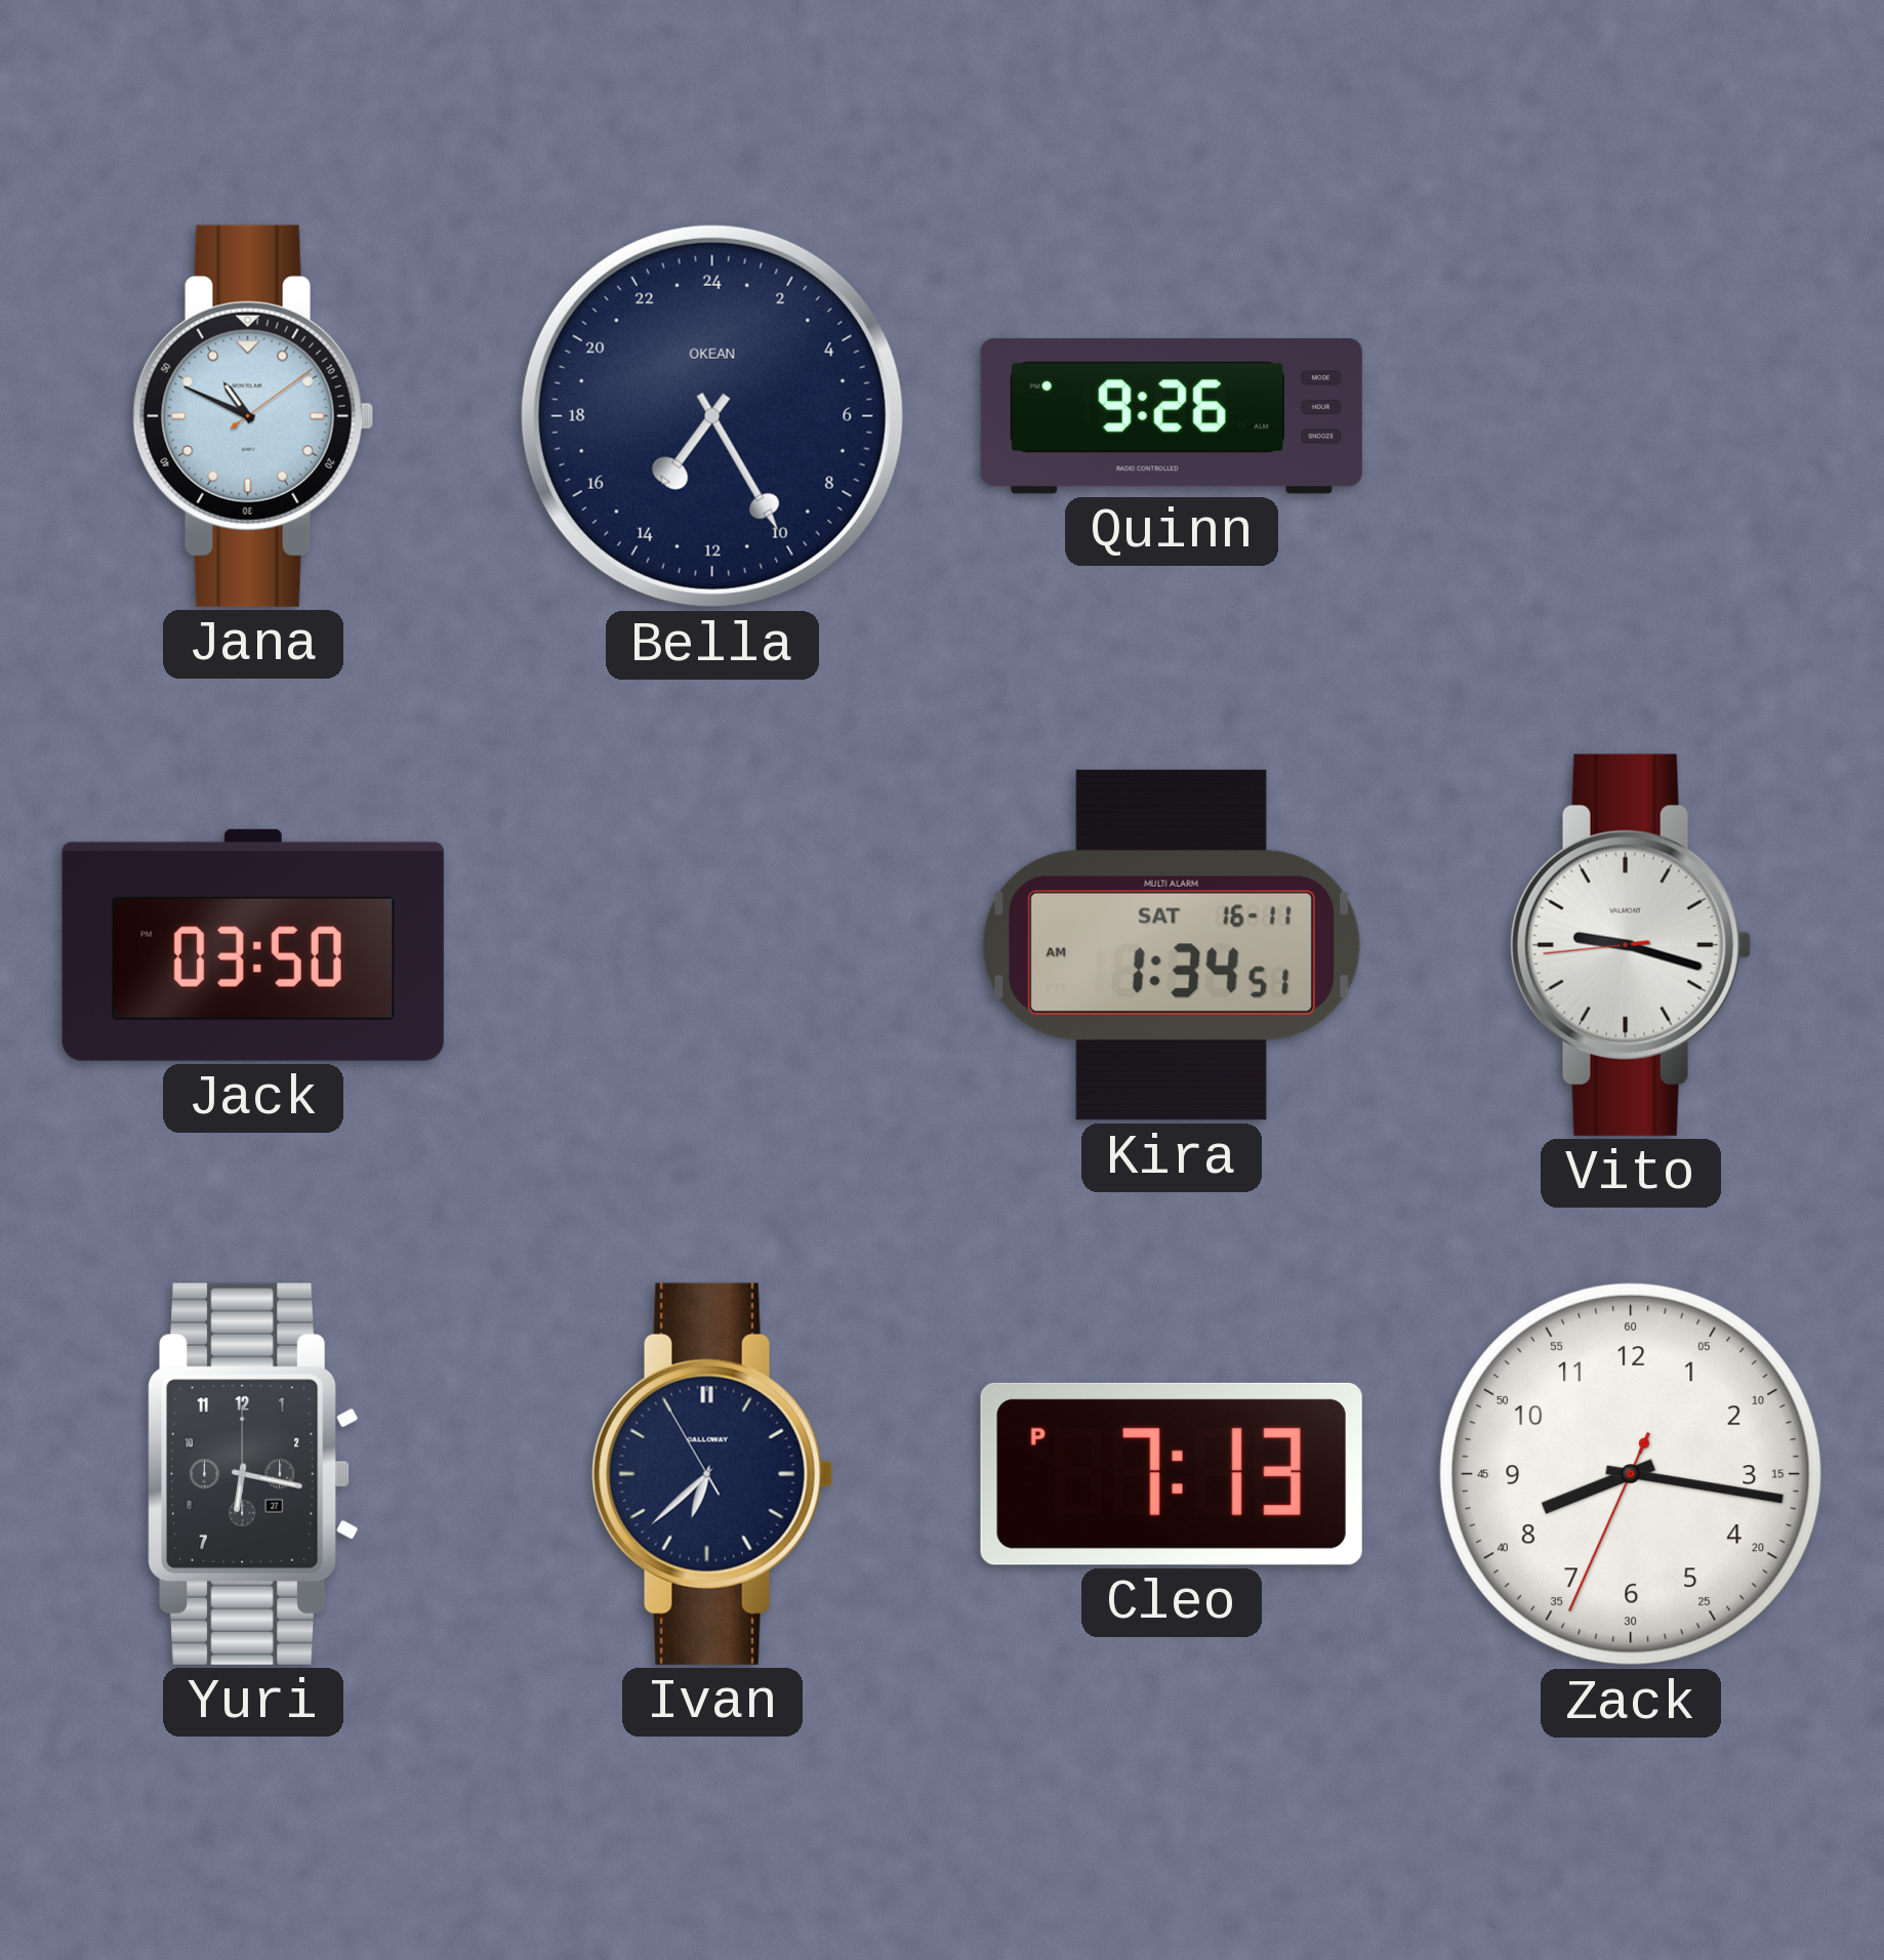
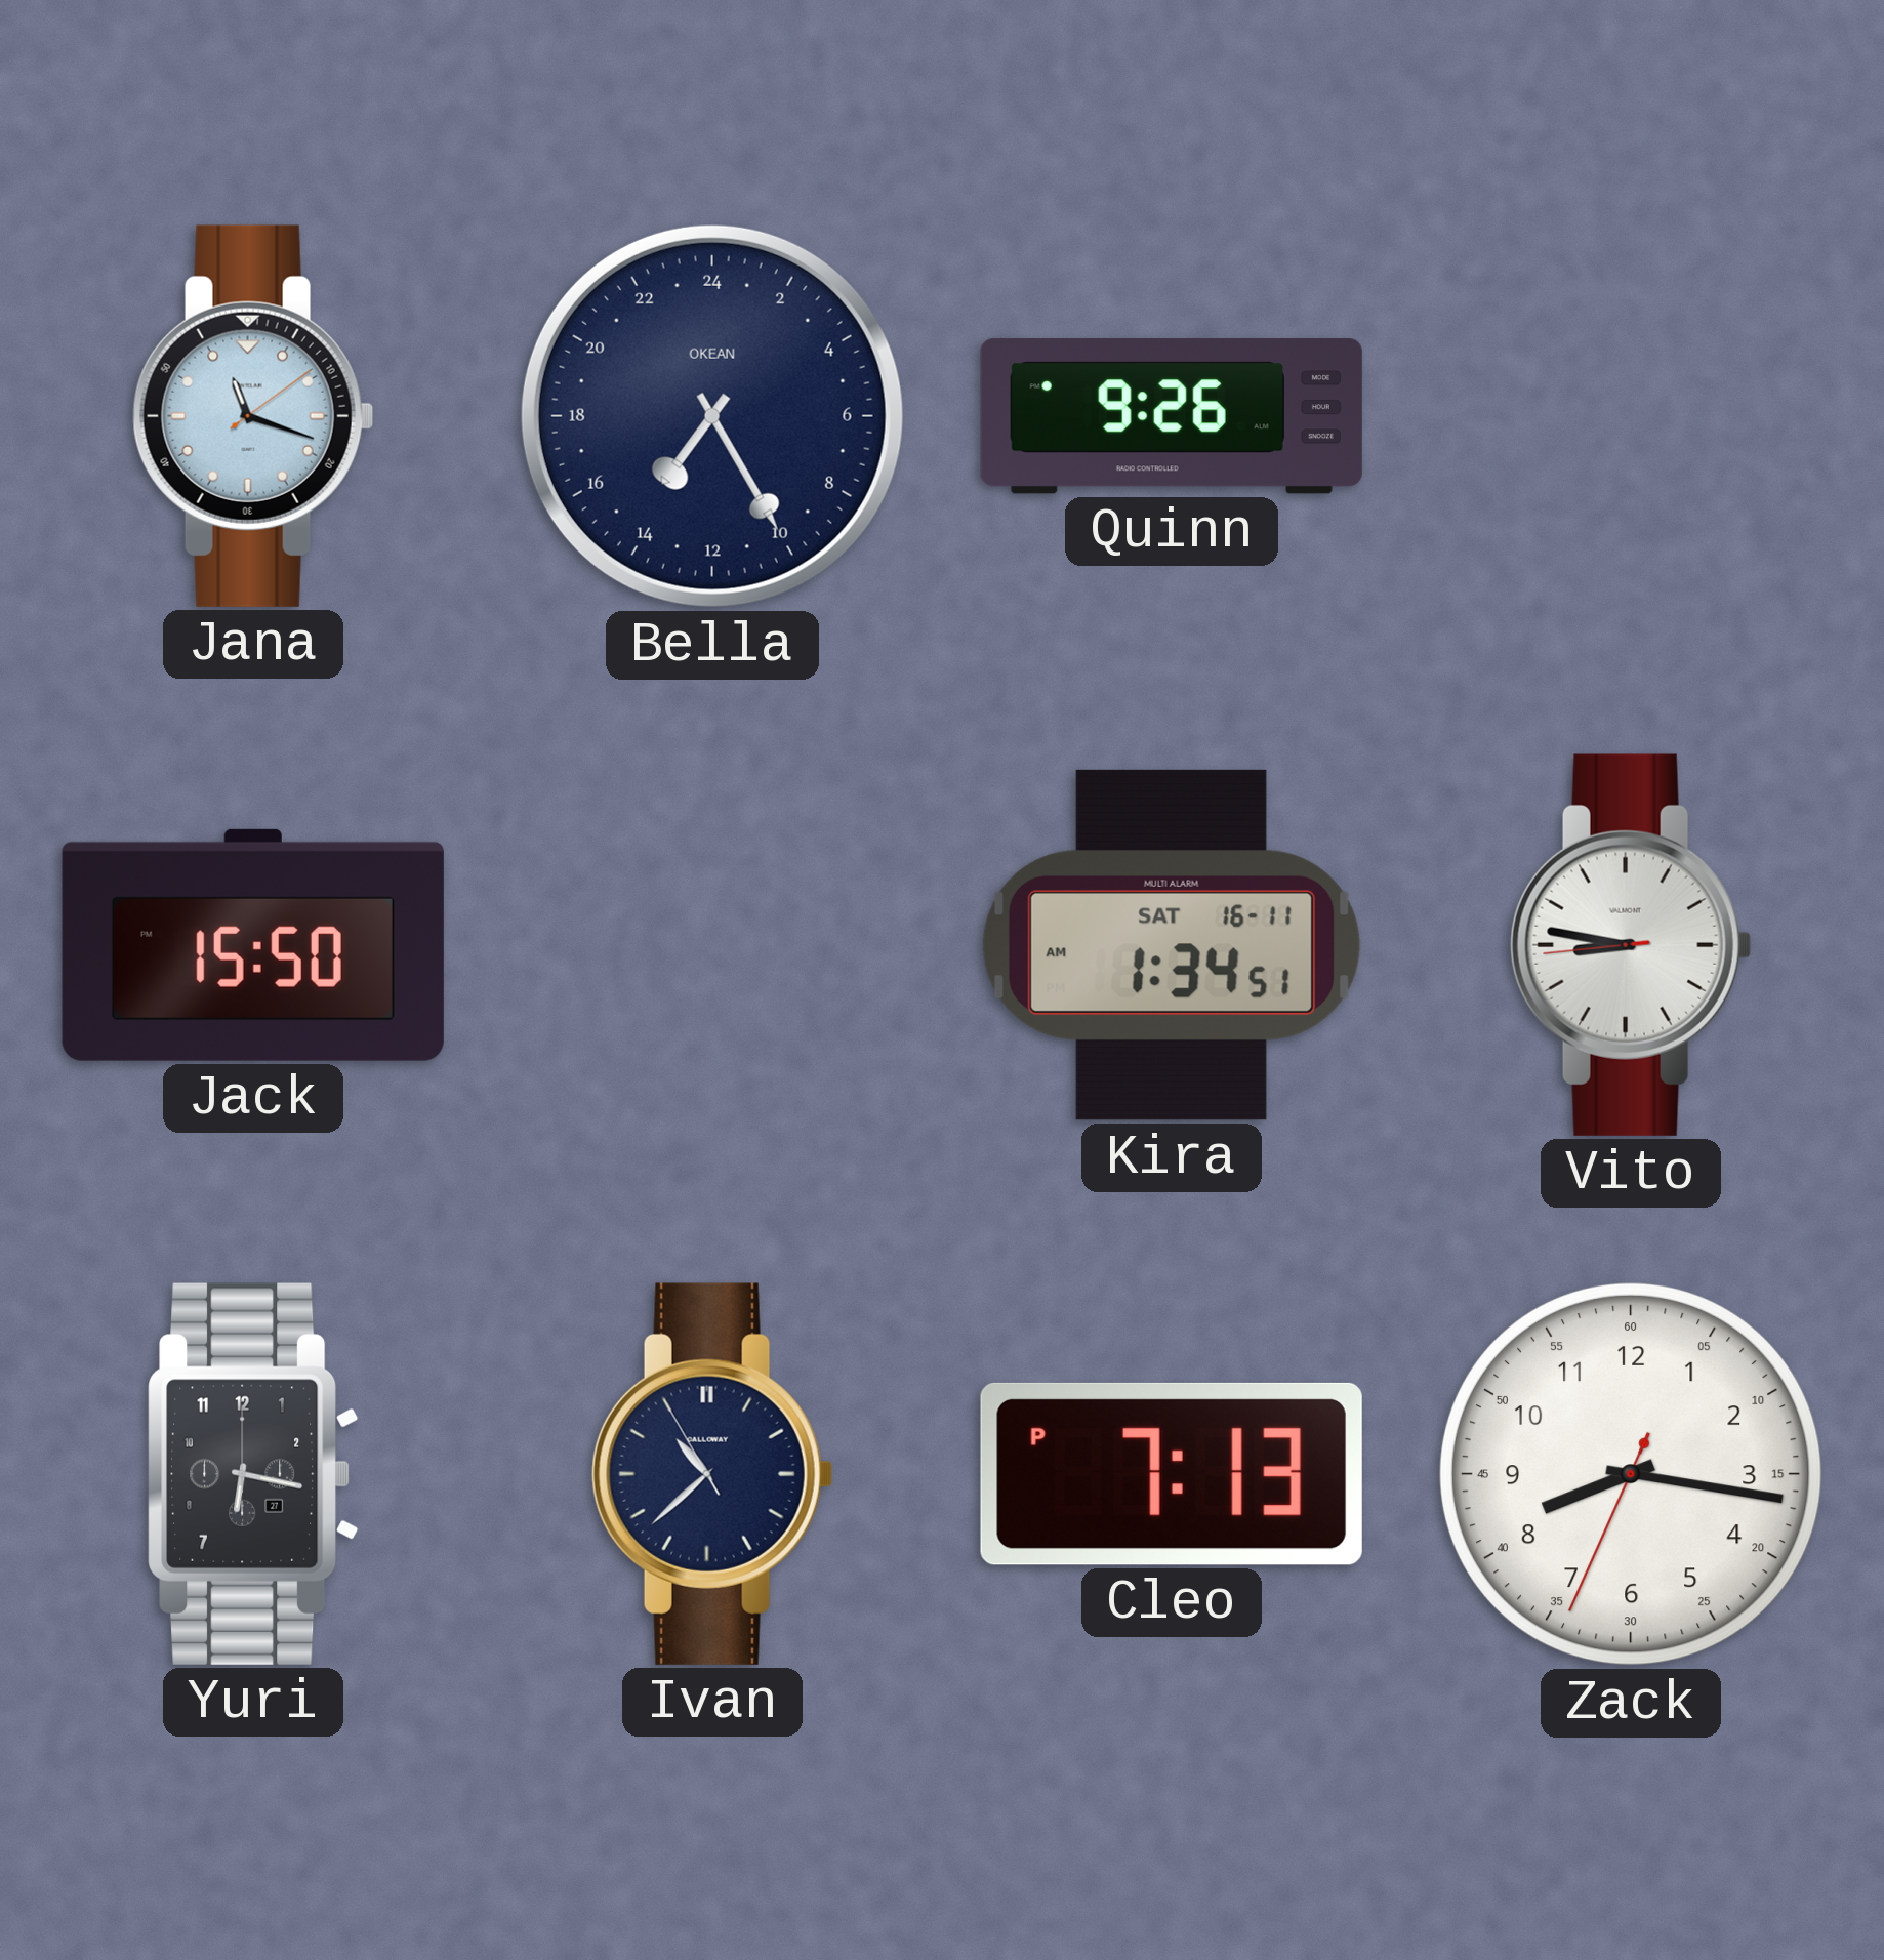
Jana: 10:49 -> 11:18 (253, 416)
Jack: 03:50 -> 15:50 (253, 945)
Vito: 9:17 -> 8:46 (1631, 945)
Ivan: 6:37 -> 10:37 (712, 1474)
